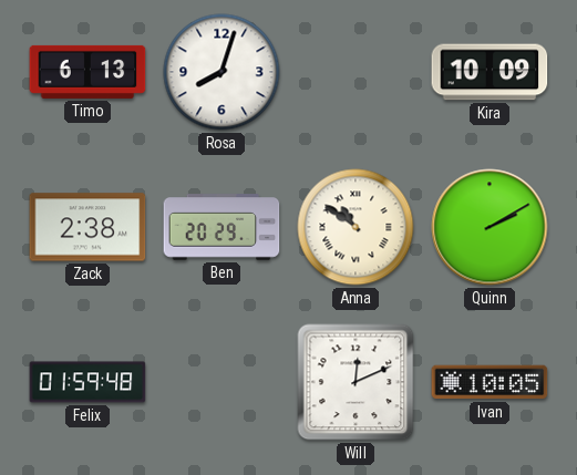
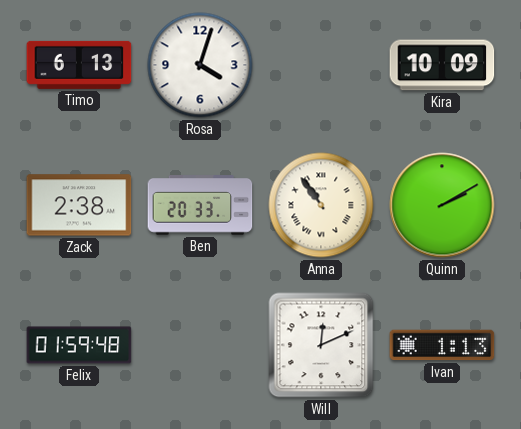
Rosa: 8:03 -> 4:03 (200, 65)
Ben: 20:29 -> 20:33 (200, 205)
Anna: 10:51 -> 10:54 (321, 205)
Ivan: 10:05 -> 1:13 (442, 345)
